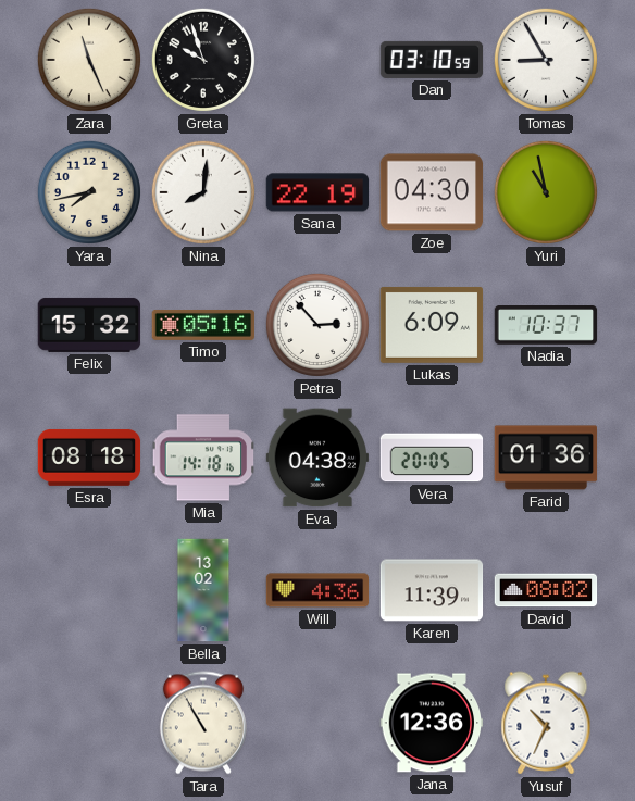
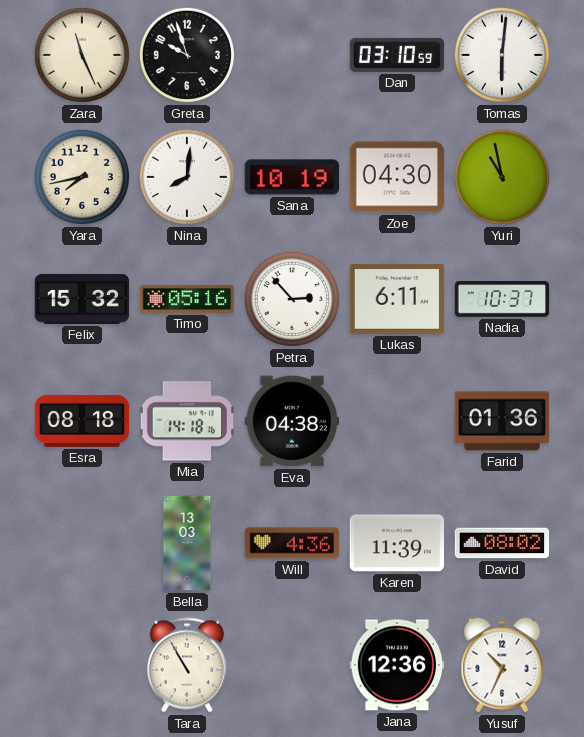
Tomas: 8:55 -> 6:01 (502, 55)
Sana: 22:19 -> 10:19 (292, 177)
Lukas: 6:09 -> 6:11 (397, 299)
Vera: 20:05 -> none (432, 458)
Bella: 13:02 -> 13:03 (187, 543)
